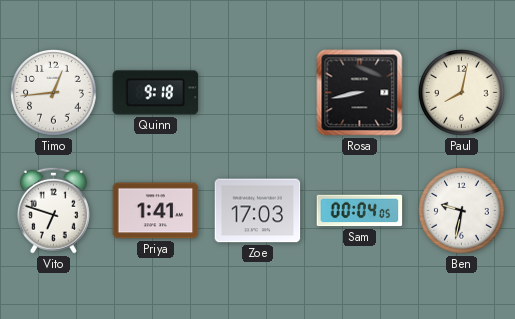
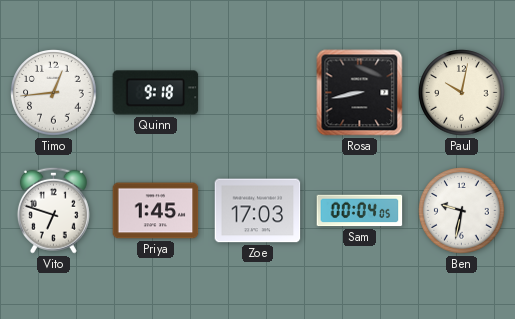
Paul: 8:02 -> 10:02 (462, 93)
Priya: 1:41 -> 1:45 (156, 211)
